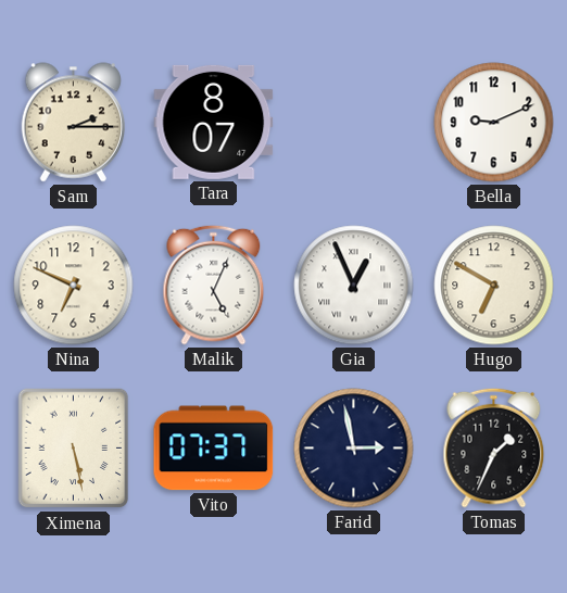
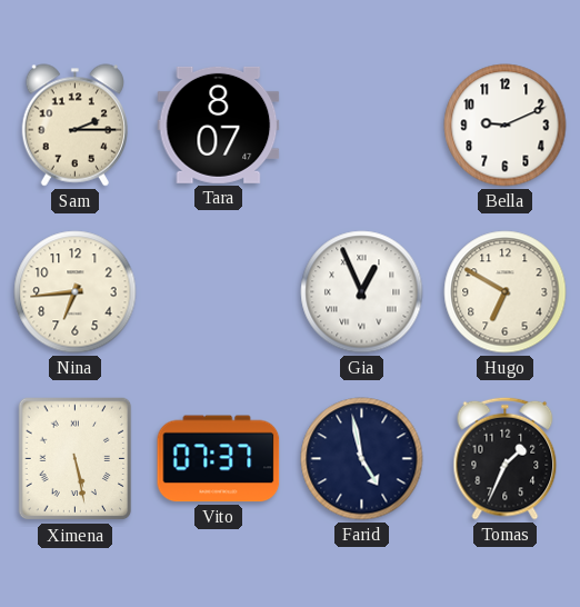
Nina: 6:49 -> 6:44 (76, 292)
Malik: 5:04 -> none (214, 285)
Farid: 2:58 -> 4:58 (362, 459)
